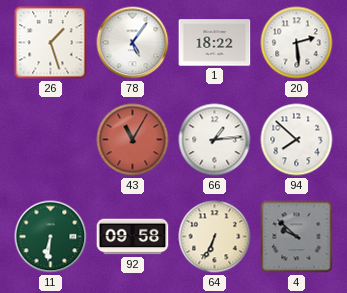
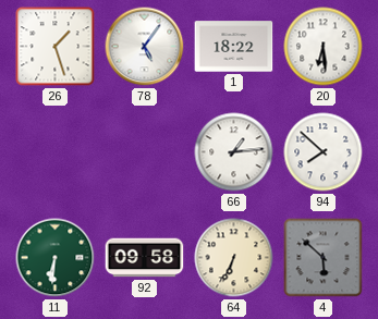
20: 2:29 -> 6:29 (324, 47)
43: 11:05 -> none (133, 140)
4: 9:52 -> 5:52 (324, 258)
